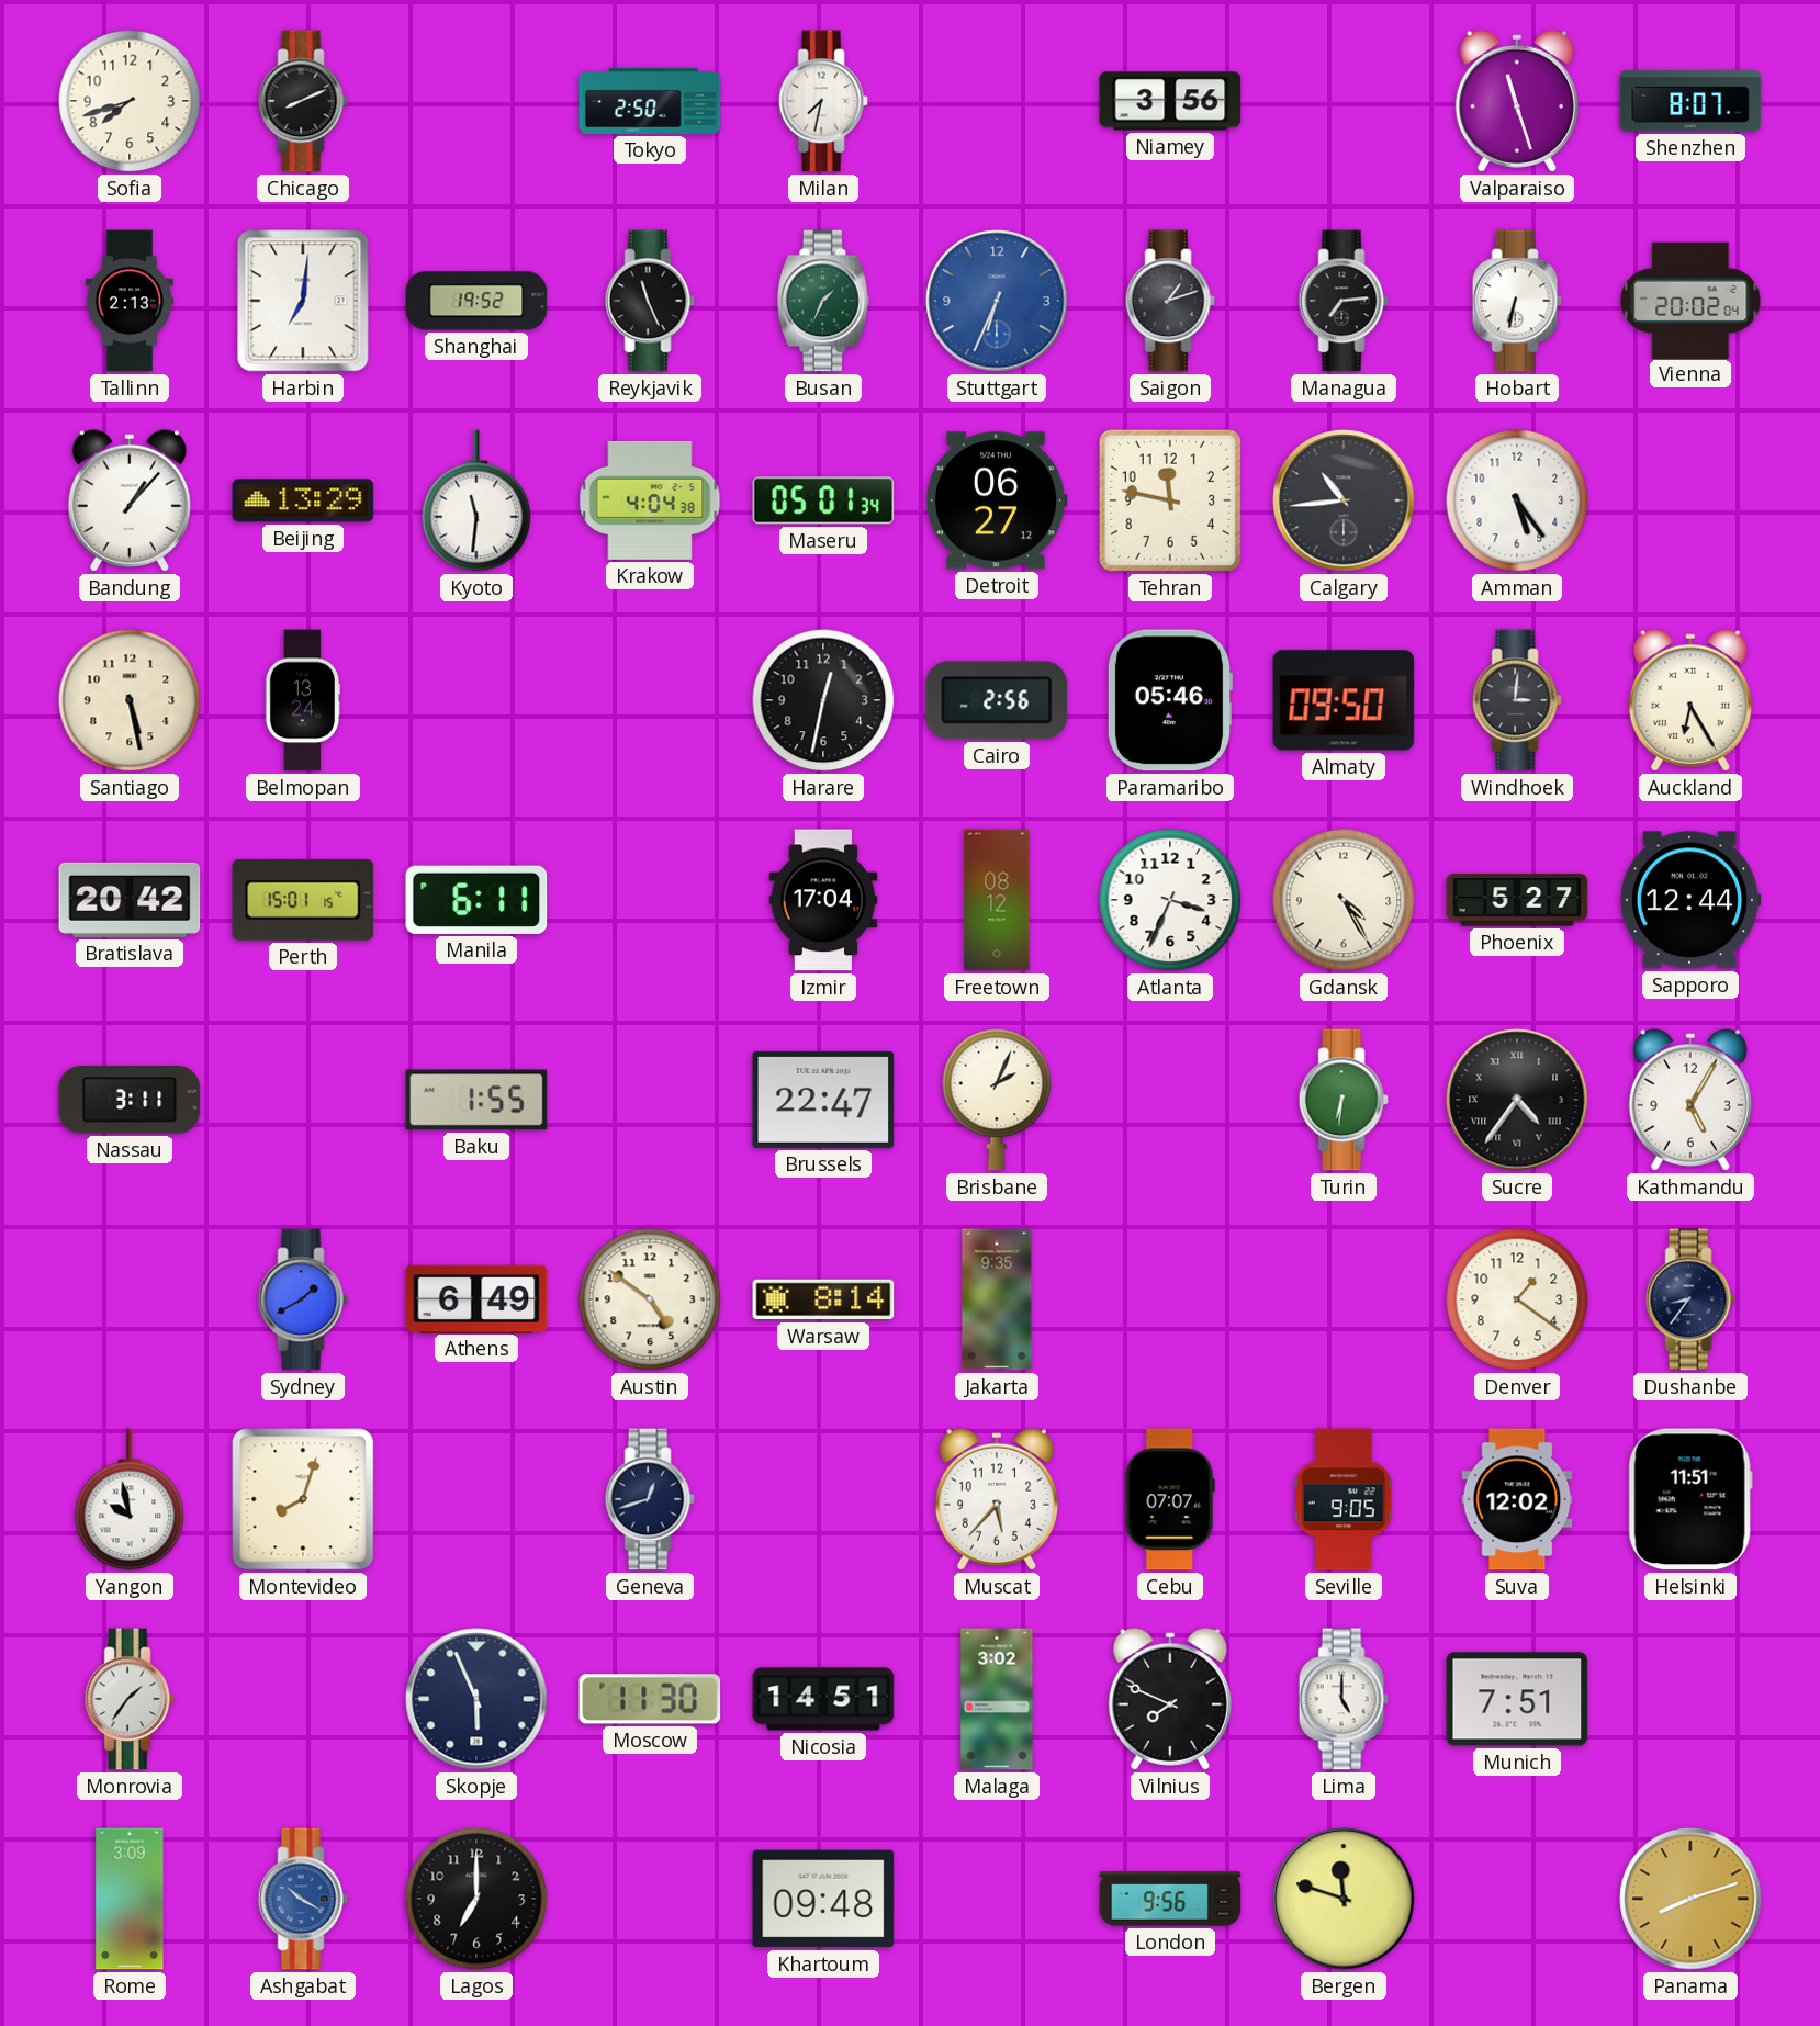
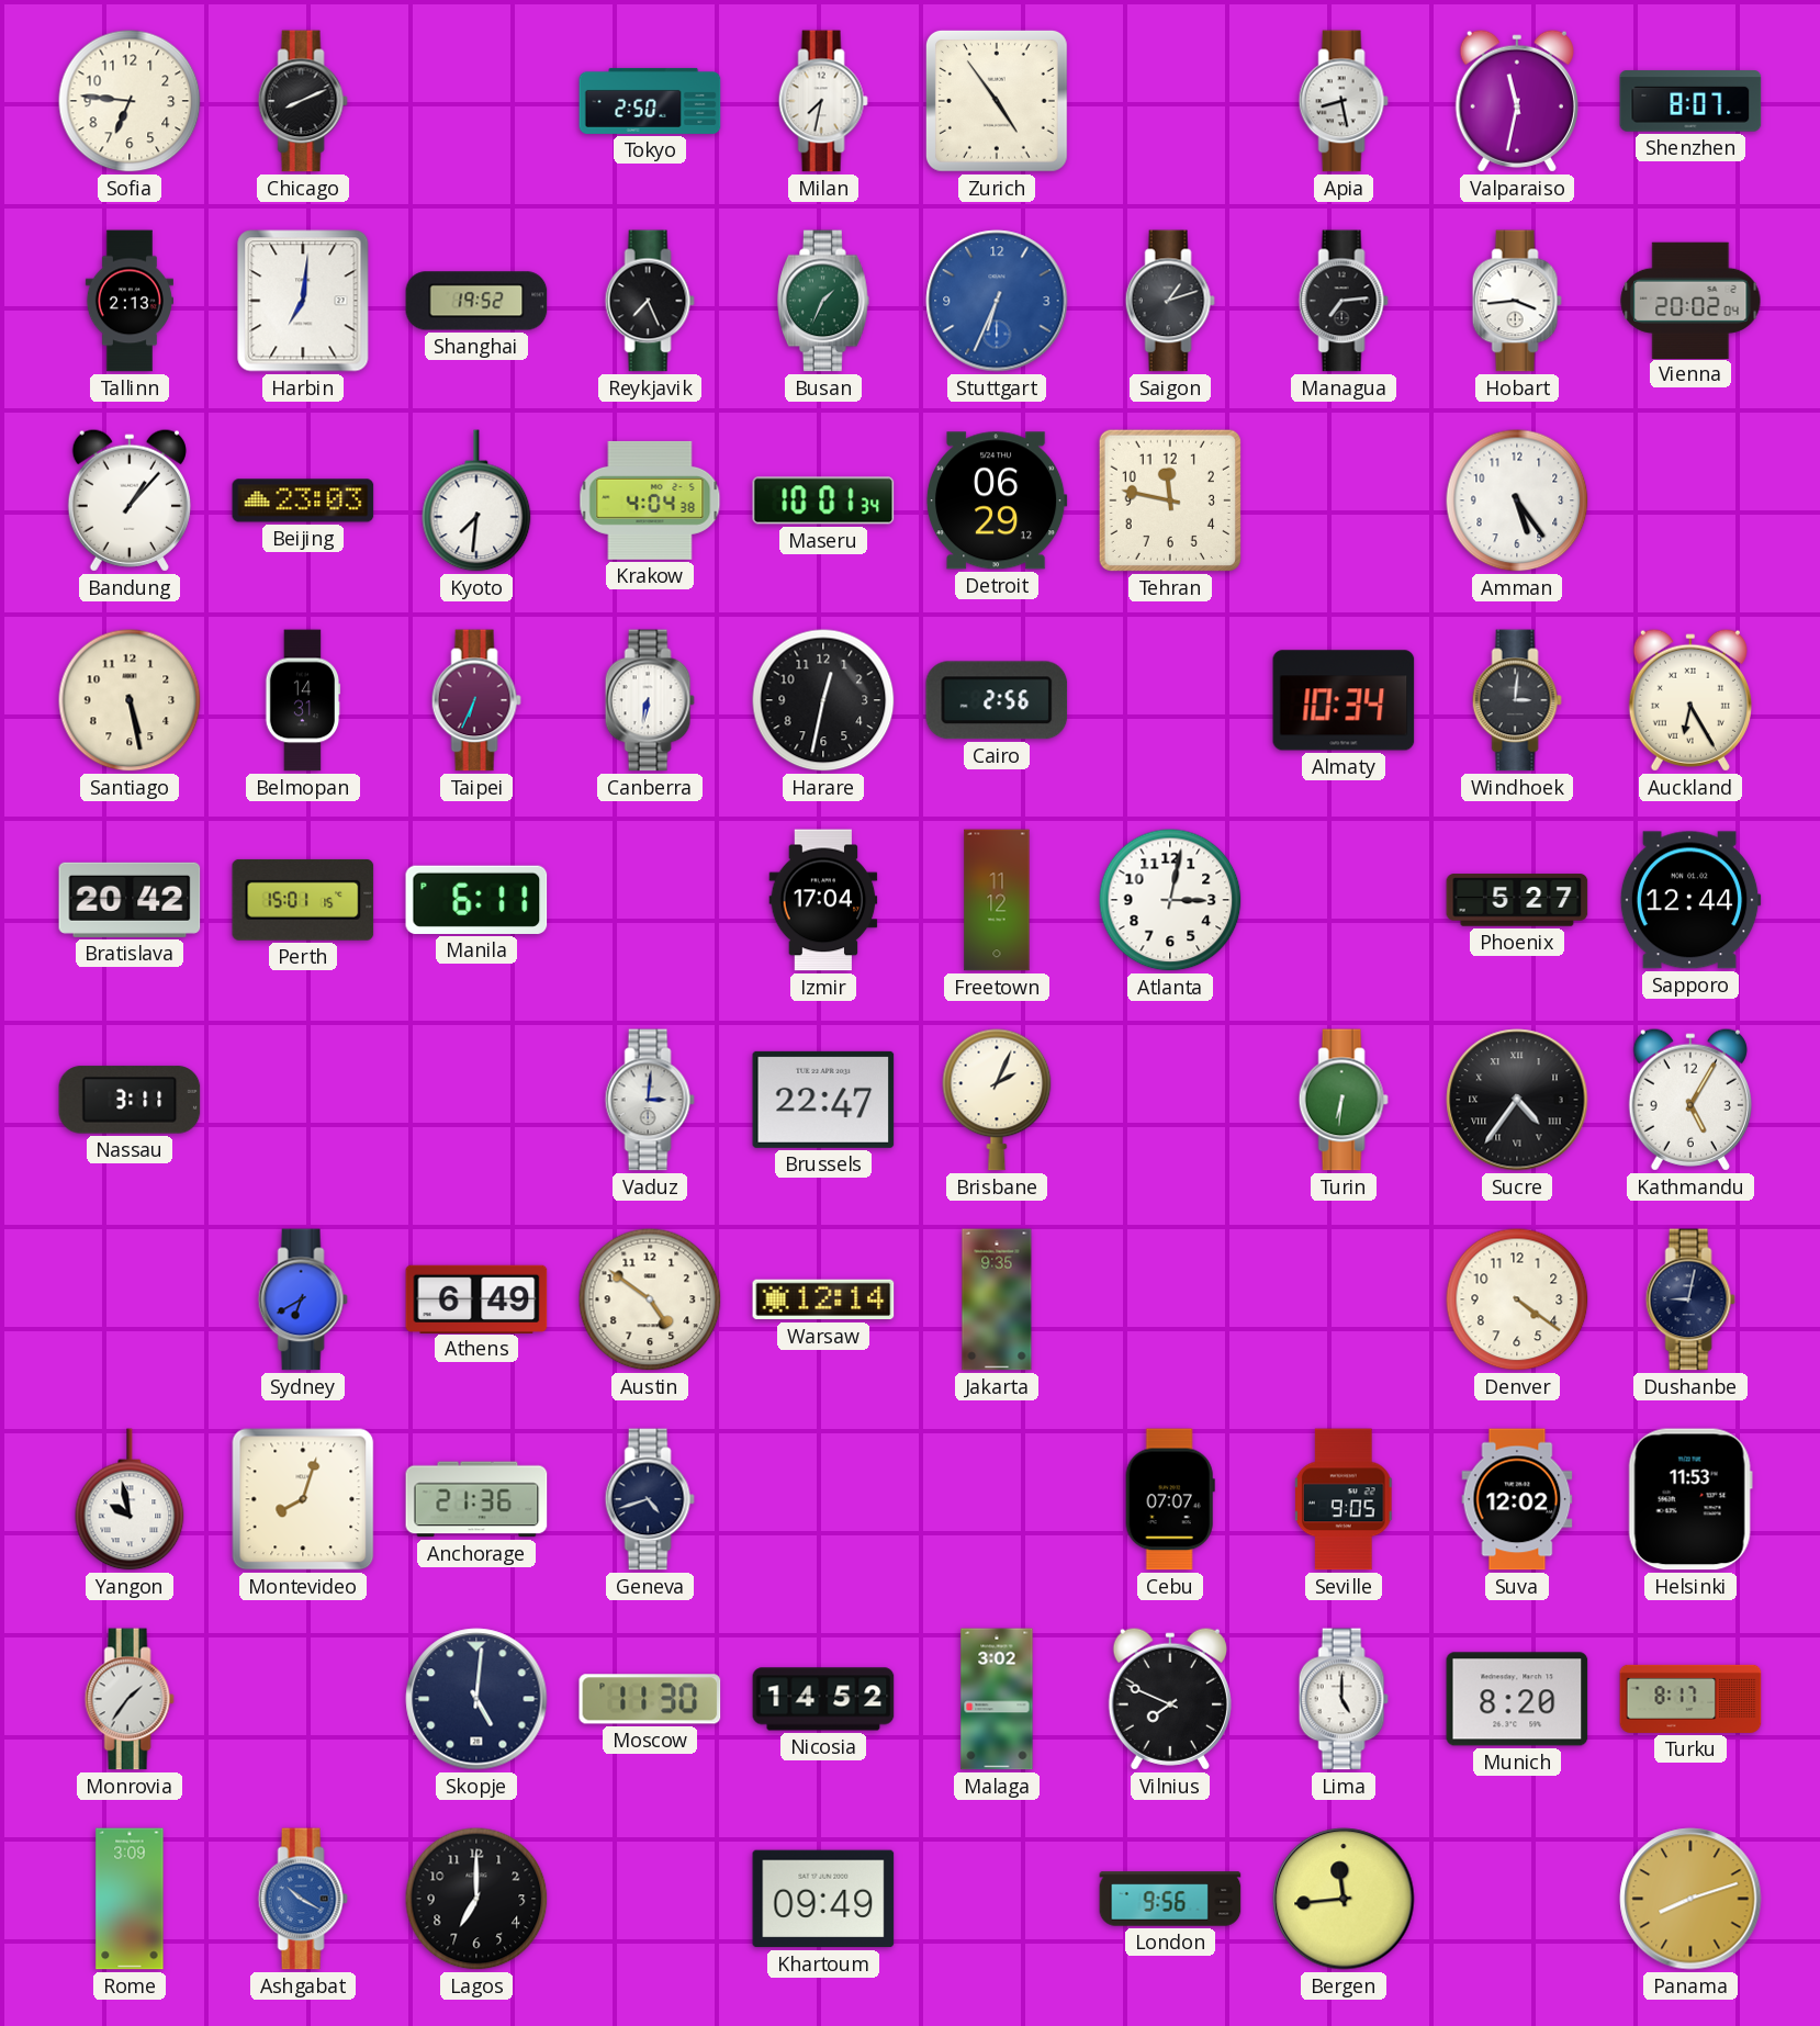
Sofia: 7:42 -> 6:46 (130, 101)
Zurich: none -> 4:54 (997, 101)
Niamey: 3:56 -> none (1170, 101)
Apia: none -> 8:28 (1344, 101)
Valparaiso: 11:27 -> 11:32 (1517, 101)
Reykjavik: 11:26 -> 7:26 (650, 301)
Hobart: 6:32 -> 3:44 (1517, 301)
Beijing: 13:29 -> 23:03 (303, 500)
Kyoto: 11:31 -> 7:31 (476, 500)
Maseru: 05:01 -> 10:01 (823, 500)
Detroit: 06:27 -> 06:29 (997, 500)
Calgary: 10:44 -> none (1344, 500)
Belmopan: 13:24 -> 14:31 (303, 700)
Taipei: none -> 6:34 (476, 700)
Canberra: none -> 6:32 (650, 700)
Paramaribo: 05:46 -> none (1169, 700)
Almaty: 09:50 -> 10:34 (1344, 700)
Freetown: 08:12 -> 11:12 (997, 900)
Atlanta: 3:34 -> 3:02 (1170, 900)
Gdansk: 4:25 -> none (1344, 900)
Baku: 1:55 -> none (476, 1100)
Vaduz: none -> 3:01 (650, 1100)
Sydney: 1:40 -> 6:40 (303, 1299)
Warsaw: 8:14 -> 12:14 (823, 1299)
Denver: 1:21 -> 4:21 (1517, 1299)
Dushanbe: 8:36 -> 9:02 (1690, 1299)
Anchorage: none -> 21:36 (476, 1499)
Geneva: 12:42 -> 4:42 (650, 1499)
Muscat: 5:37 -> none (997, 1499)
Helsinki: 11:51 -> 11:53 (1690, 1499)
Skopje: 5:56 -> 5:01 (476, 1699)
Nicosia: 14:51 -> 14:52 (823, 1699)
Munich: 7:51 -> 8:20 (1517, 1699)
Turku: none -> 8:17 (1690, 1699)
Khartoum: 09:48 -> 09:49 (823, 1899)
Bergen: 11:48 -> 11:44 (1344, 1899)
